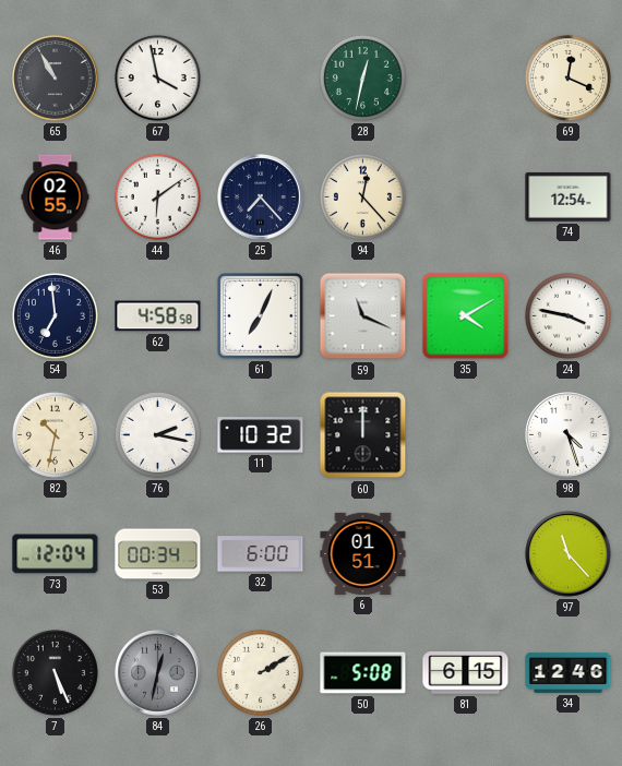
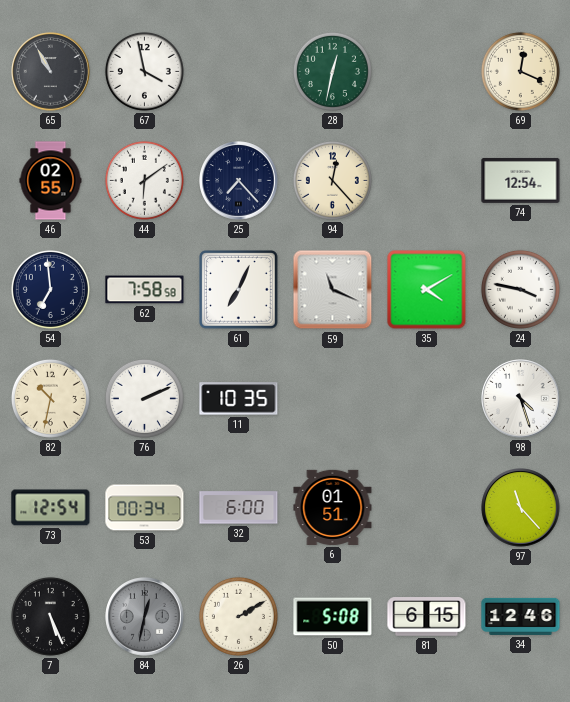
62: 4:58 -> 7:58 (145, 290)
76: 2:17 -> 2:11 (144, 398)
11: 10:32 -> 10:35 (239, 399)
60: 12:00 -> none (363, 435)
73: 12:04 -> 12:54 (51, 508)
